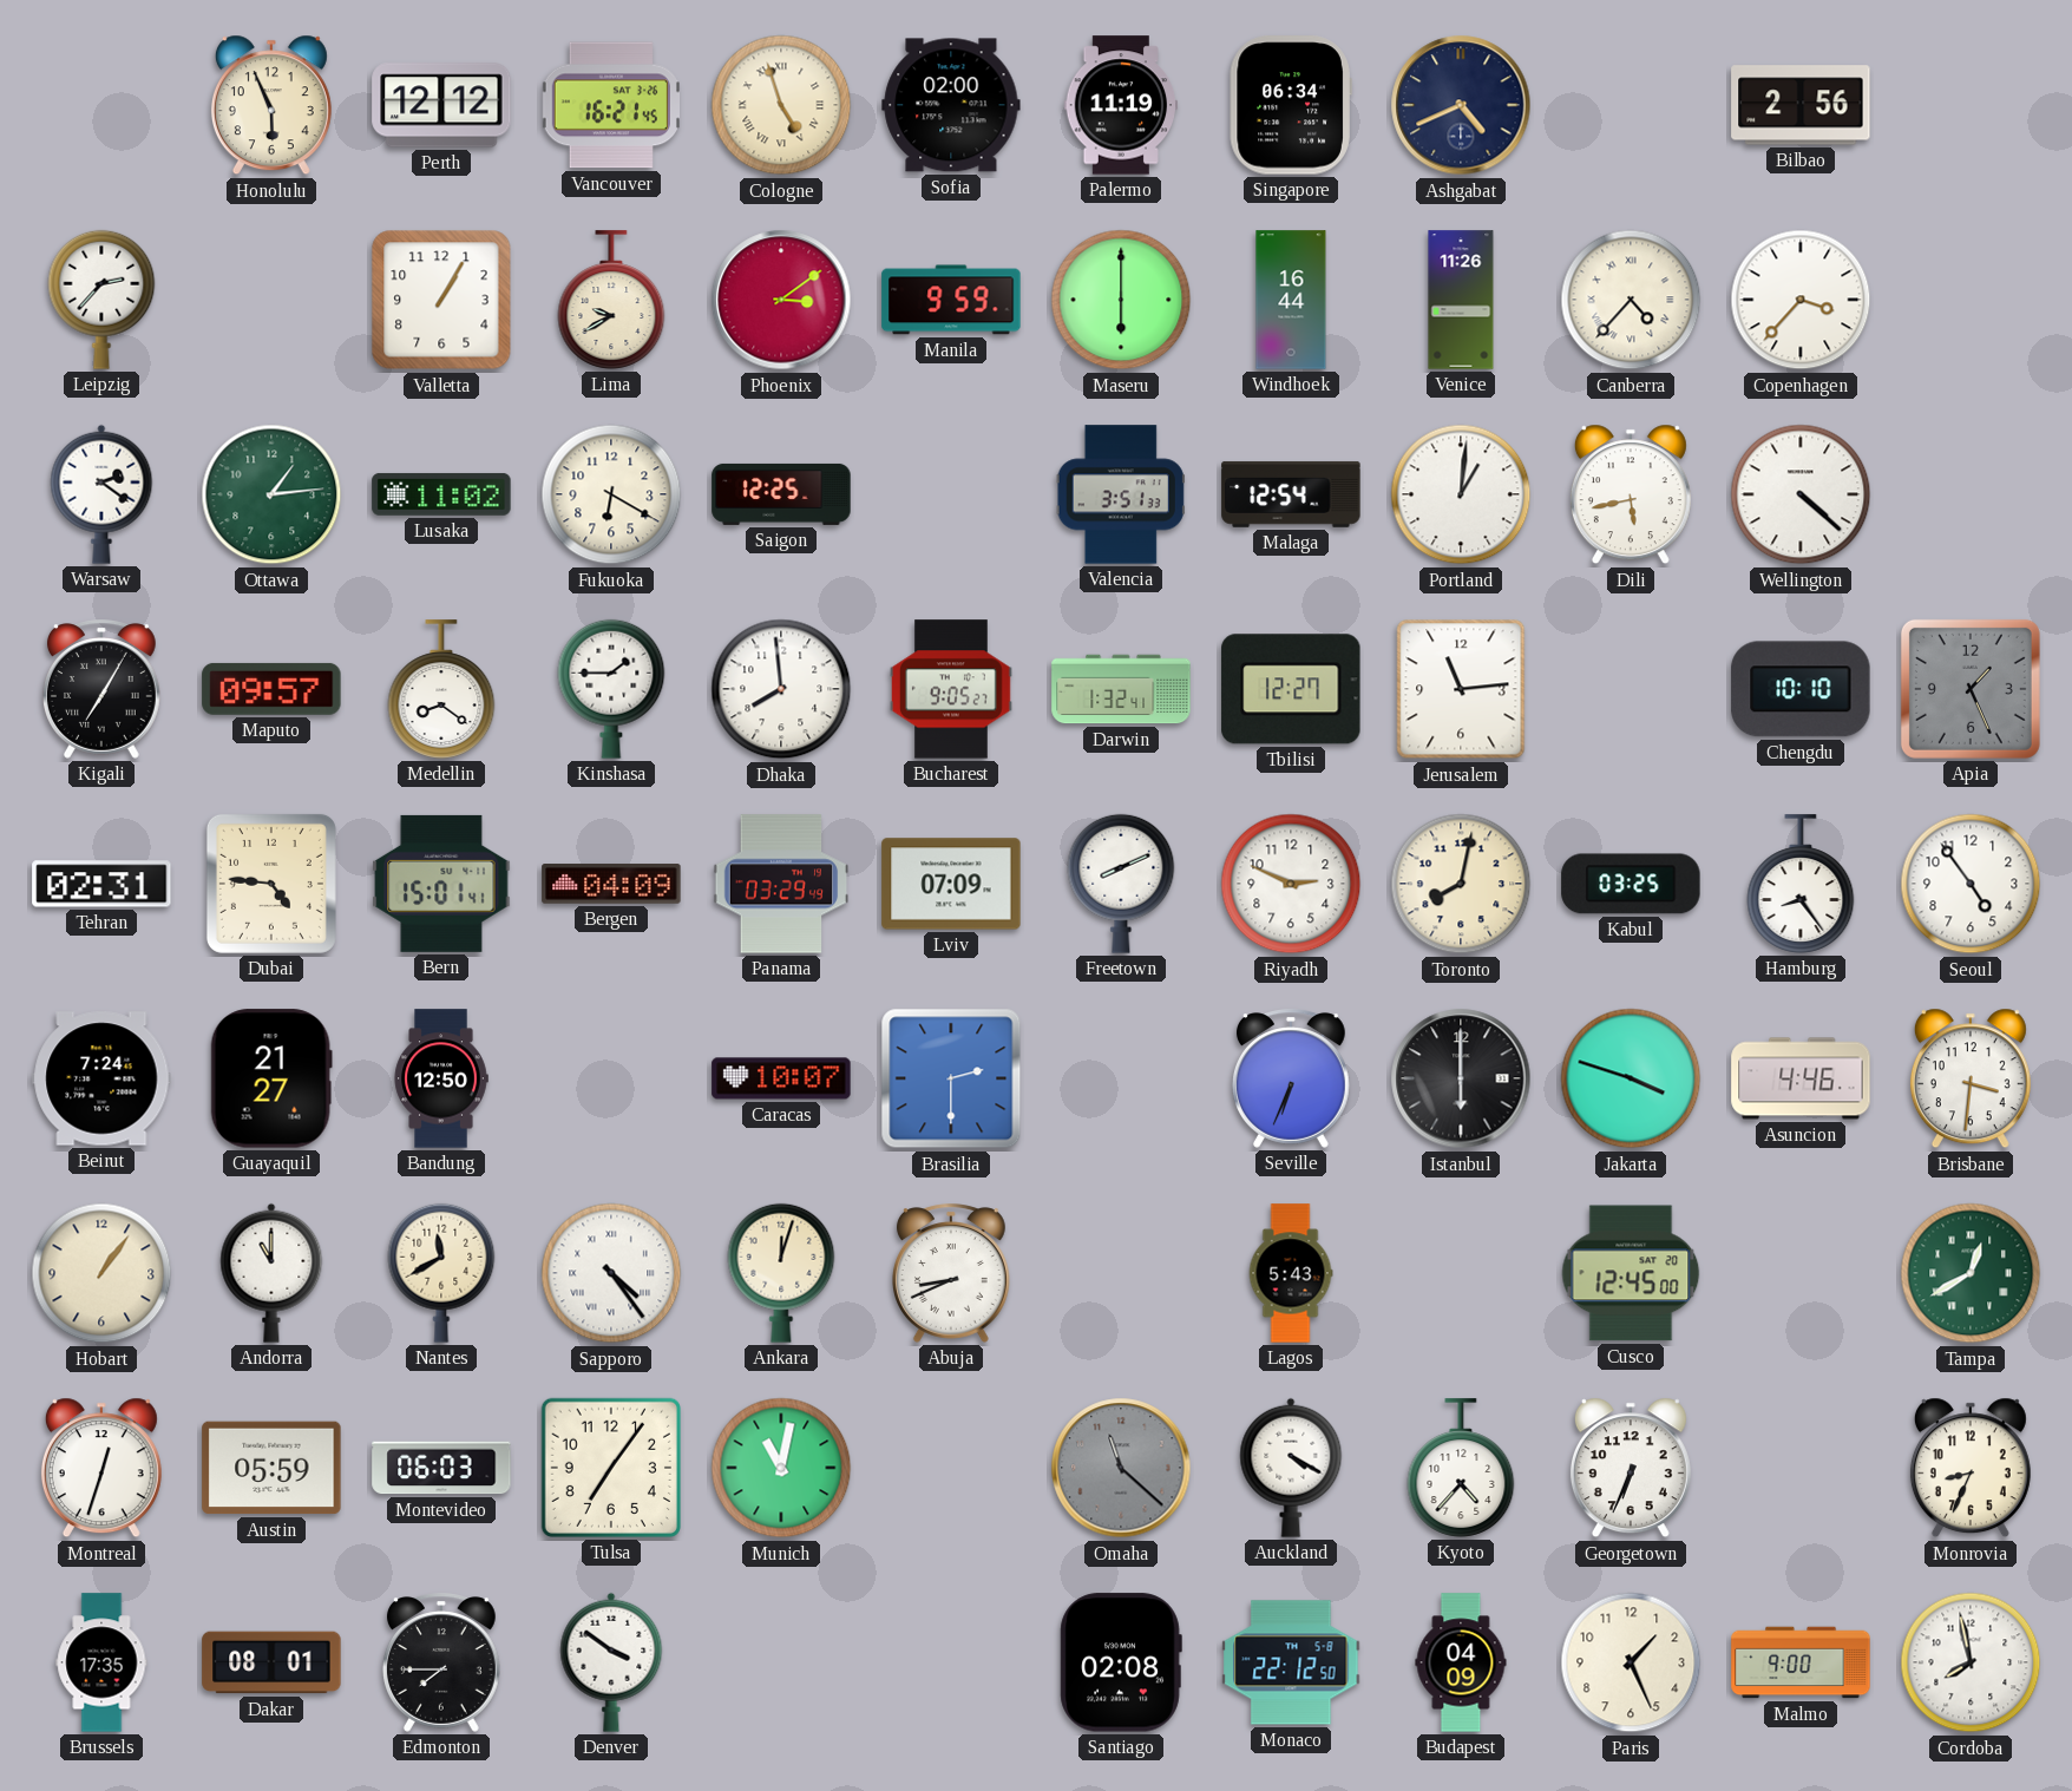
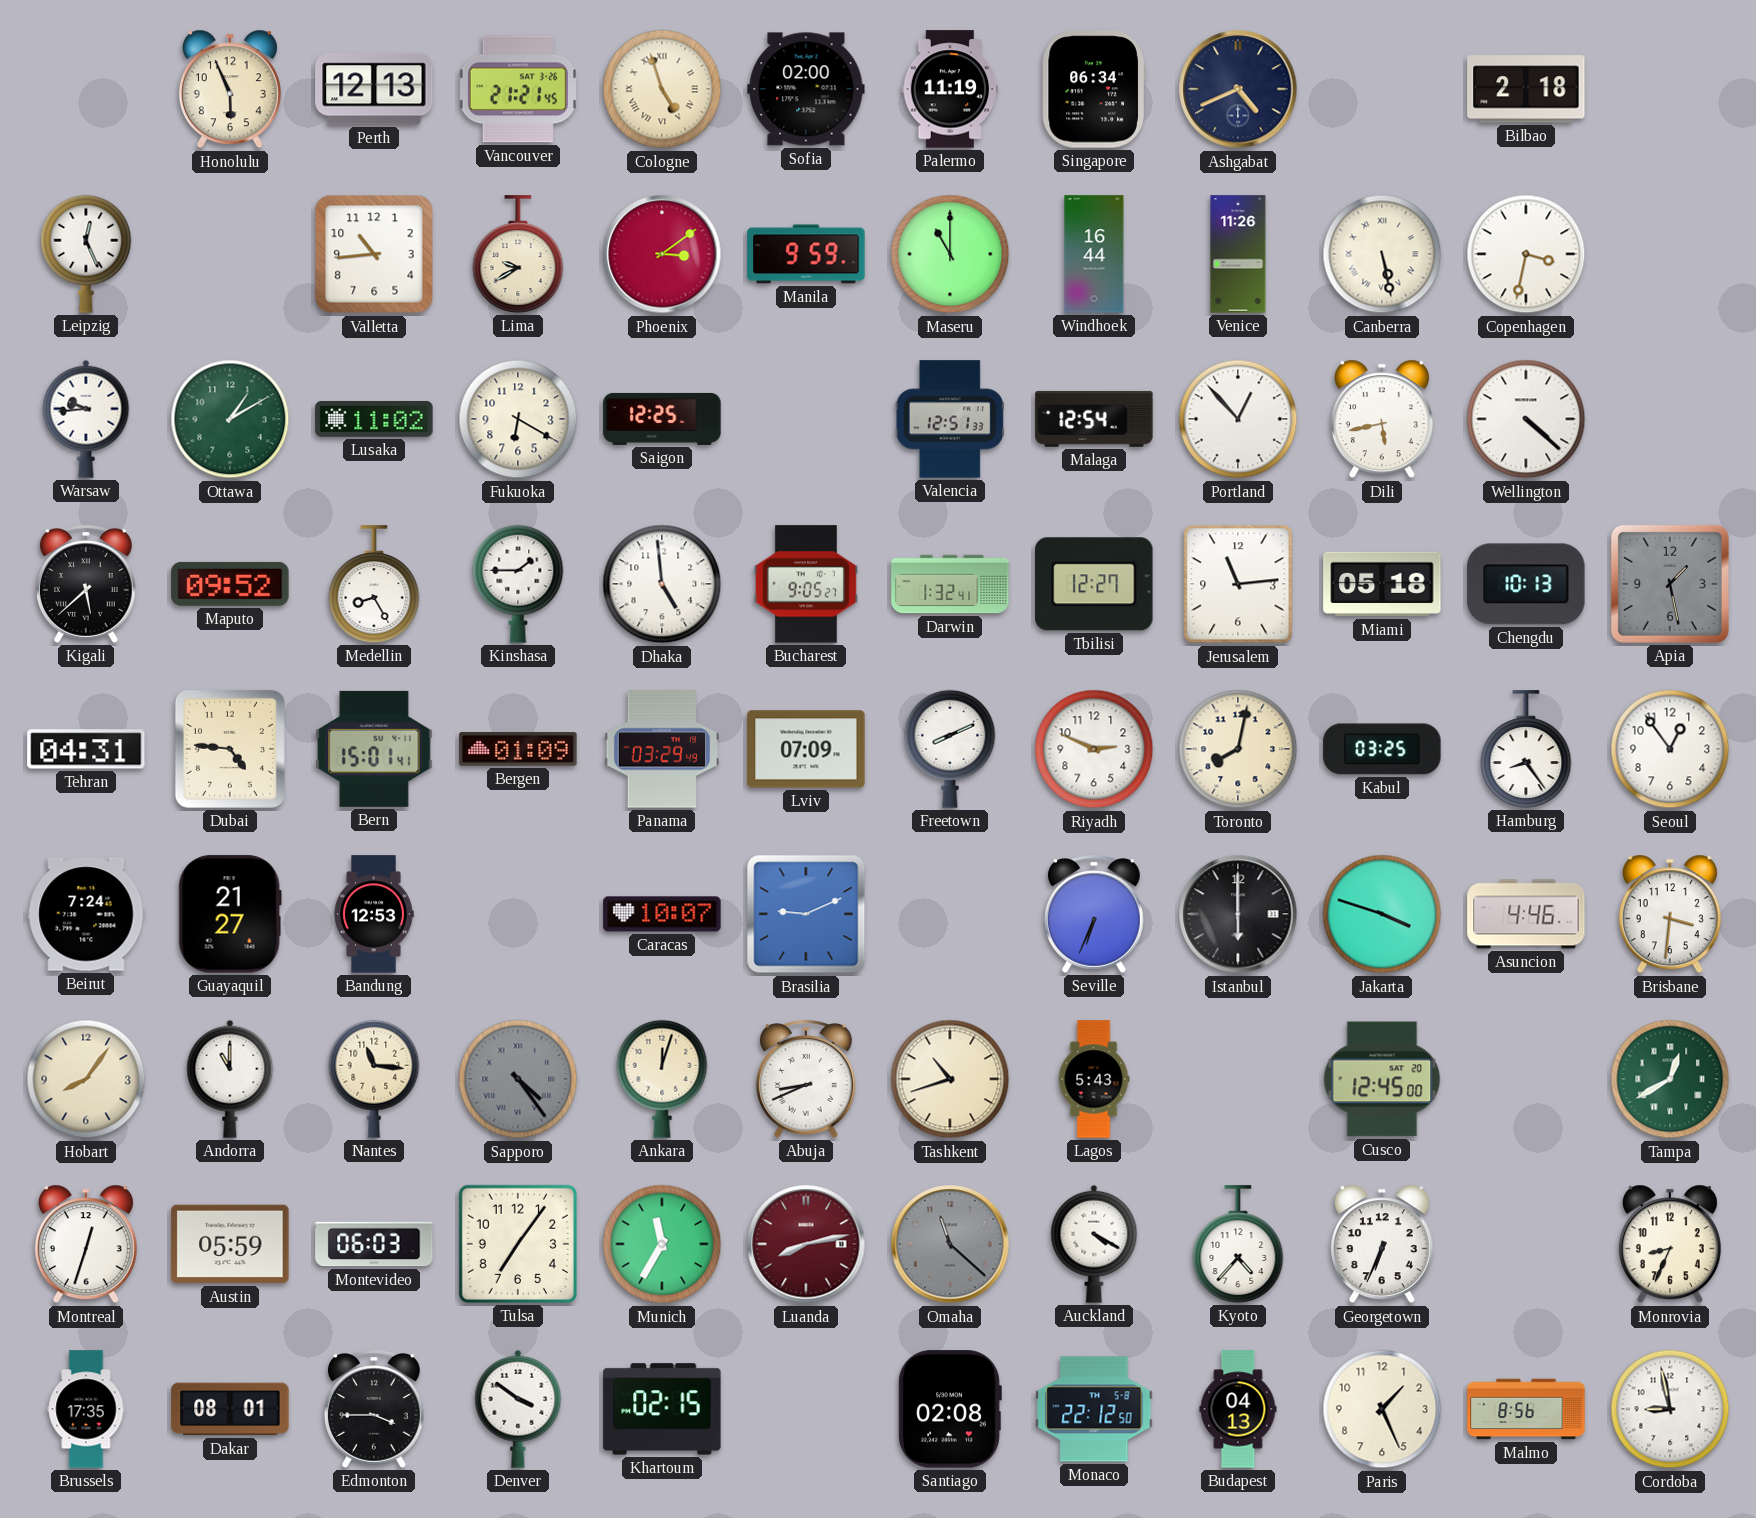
Perth: 12:12 -> 12:13 (374, 89)
Vancouver: 16:21 -> 21:21 (518, 89)
Bilbao: 2:56 -> 2:18 (1526, 89)
Leipzig: 2:37 -> 12:26 (86, 254)
Valletta: 1:05 -> 10:44 (374, 254)
Maseru: 6:00 -> 11:00 (950, 254)
Canberra: 4:37 -> 5:28 (1382, 254)
Copenhagen: 3:37 -> 3:32 (1526, 254)
Warsaw: 2:21 -> 9:44 (86, 419)
Ottawa: 1:14 -> 1:10 (230, 419)
Valencia: 3:51 -> 12:51 (950, 419)
Portland: 1:01 -> 12:53 (1238, 419)
Kigali: 7:05 -> 5:38 (86, 584)
Maputo: 09:57 -> 09:52 (230, 584)
Medellin: 8:21 -> 8:25 (374, 584)
Dhaka: 7:59 -> 4:59 (662, 584)
Miami: none -> 05:18 (1382, 584)
Chengdu: 10:10 -> 10:13 (1526, 584)
Apia: 1:26 -> 1:28 (1670, 584)
Tehran: 02:31 -> 04:31 (86, 749)
Bergen: 04:09 -> 01:09 (518, 749)
Seoul: 4:54 -> 12:54 (1670, 749)
Bandung: 12:50 -> 12:53 (374, 914)
Brasilia: 2:30 -> 9:11 (806, 914)
Hobart: 1:06 -> 8:06 (86, 1079)
Nantes: 11:40 -> 11:16 (374, 1079)
Sapporo dial: white -> grey (518, 1079)
Tashkent: none -> 10:42 (950, 1079)
Munich: 11:02 -> 11:35 (662, 1244)
Luanda: none -> 8:13 (806, 1244)
Edmonton: 7:45 -> 3:45 (374, 1409)
Khartoum: none -> 02:15 (662, 1409)
Budapest: 04:09 -> 04:13 (1238, 1409)
Malmo: 9:00 -> 8:56 (1526, 1409)
Cordoba: 7:58 -> 8:58 (1670, 1409)
